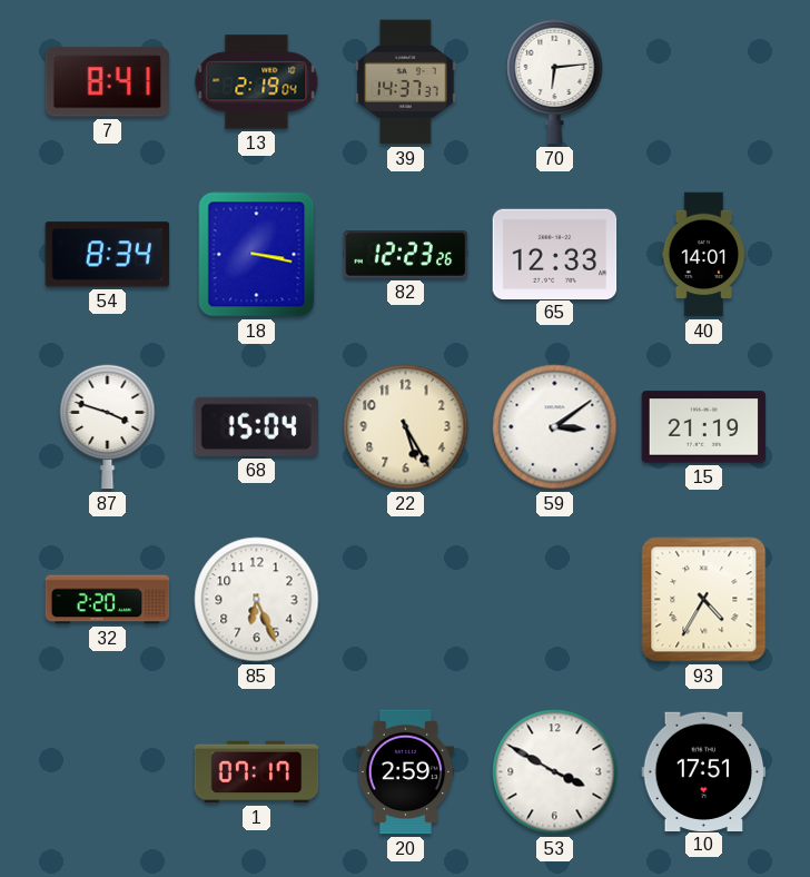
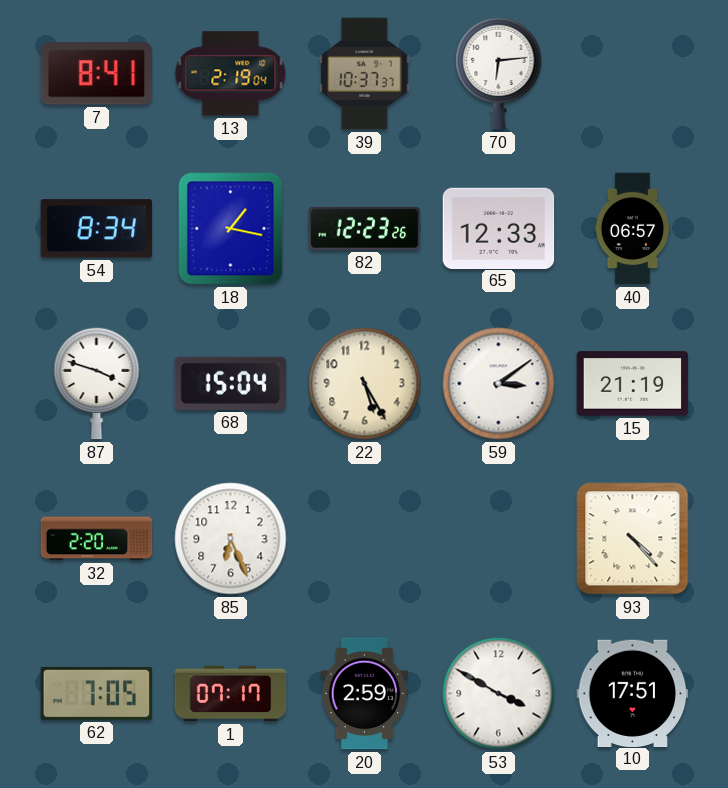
39: 14:37 -> 10:37 (365, 74)
18: 3:17 -> 1:17 (231, 229)
40: 14:01 -> 06:57 (633, 229)
93: 4:35 -> 4:23 (633, 539)
62: none -> 7:05 (97, 693)
